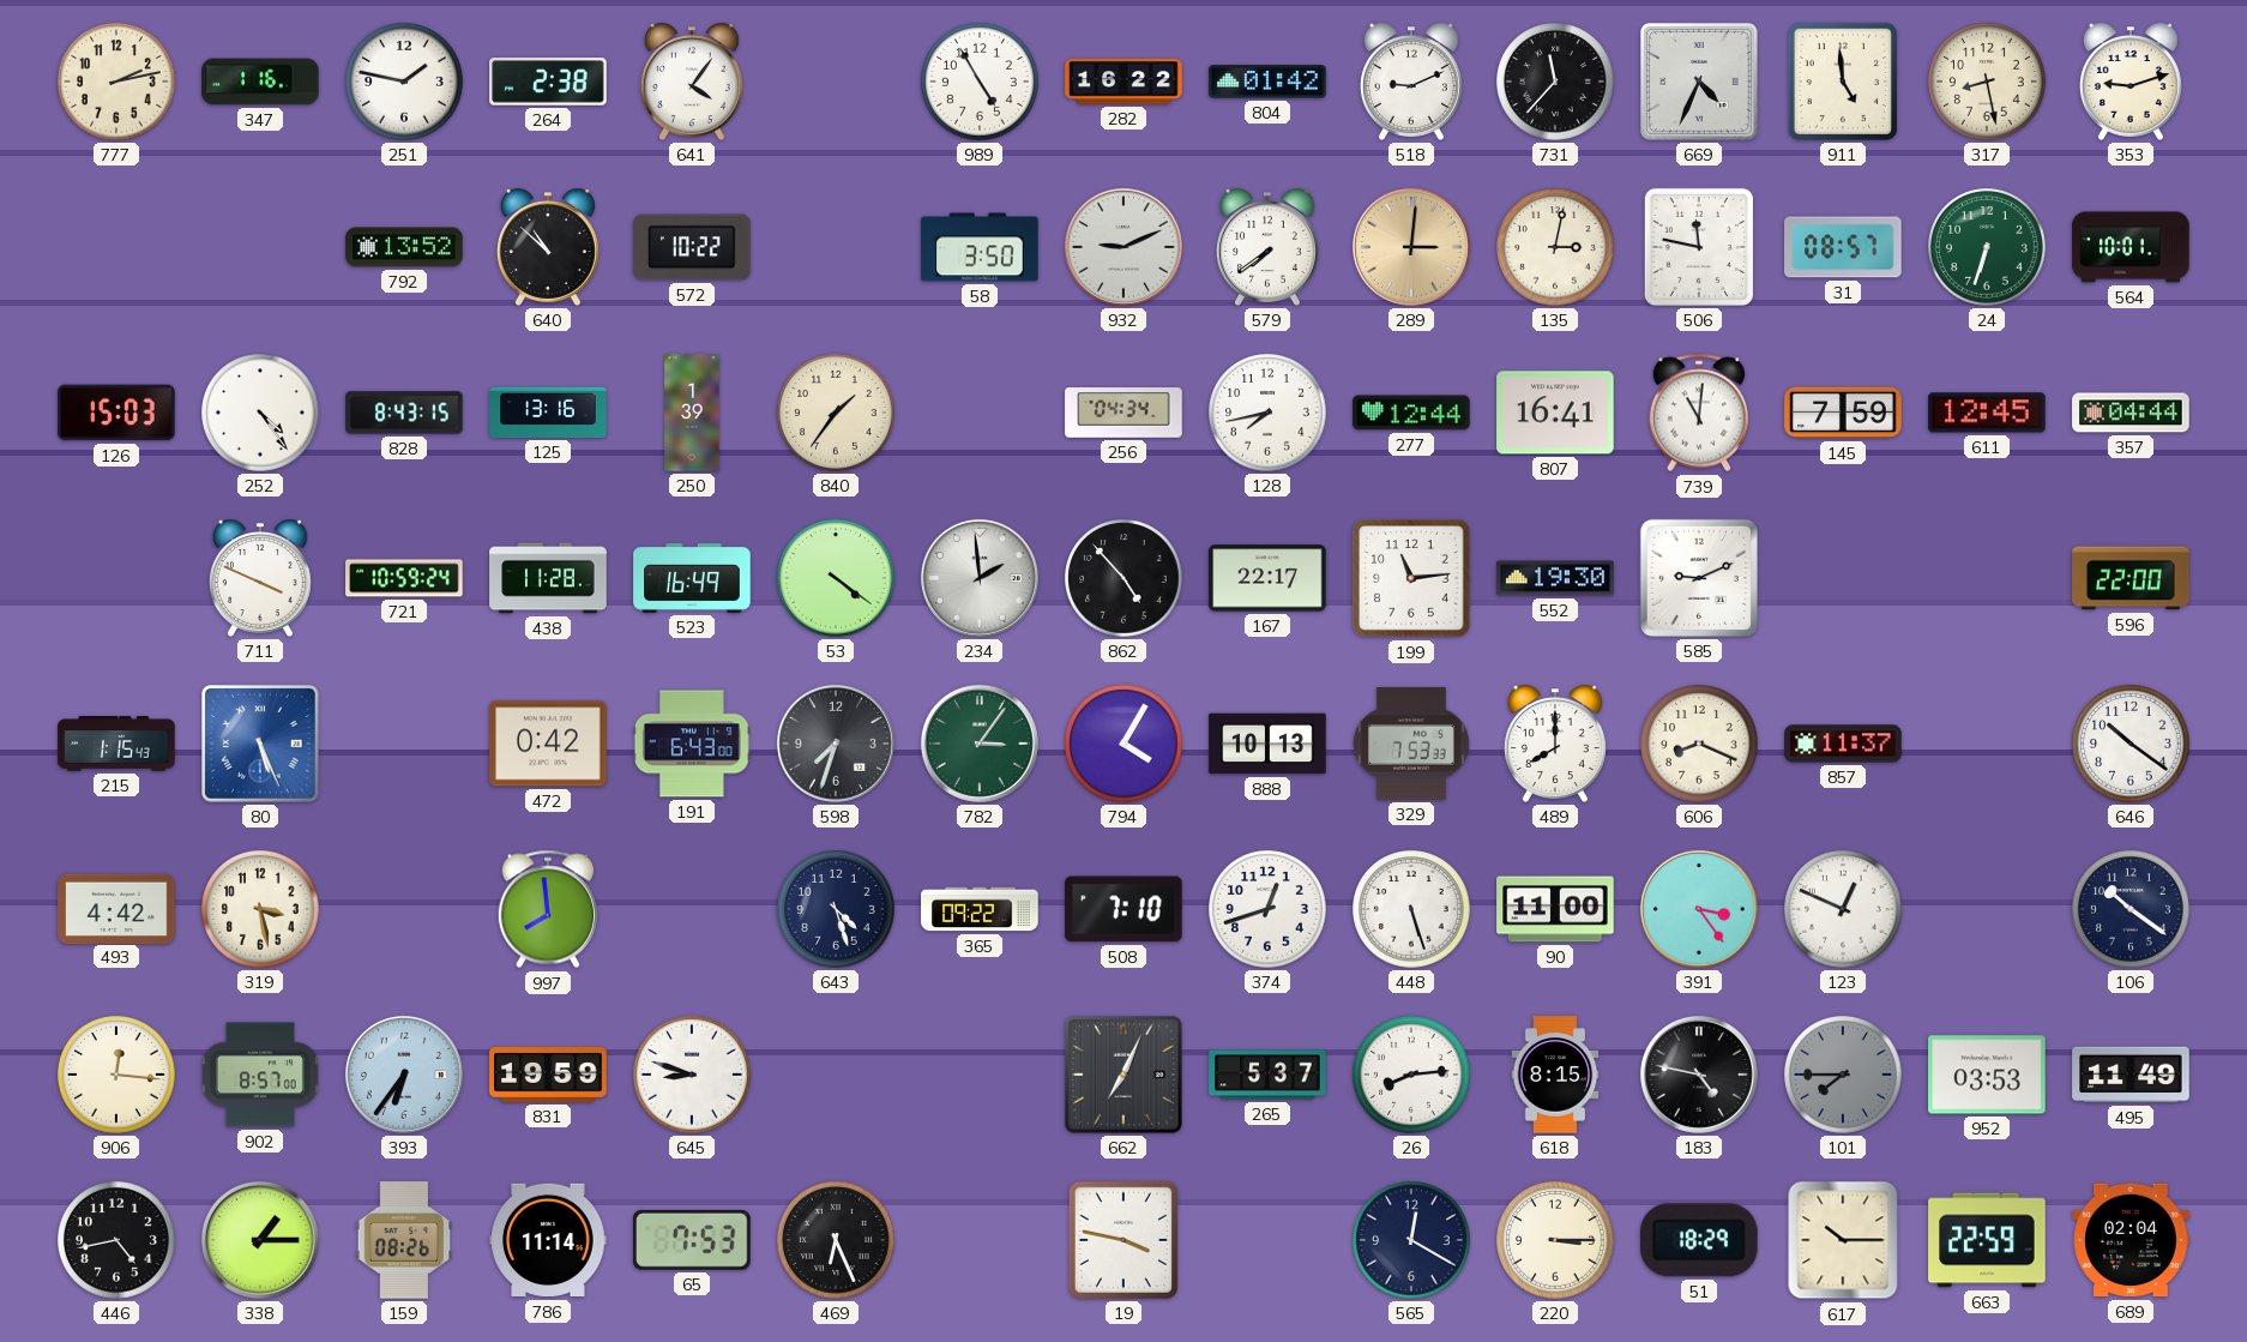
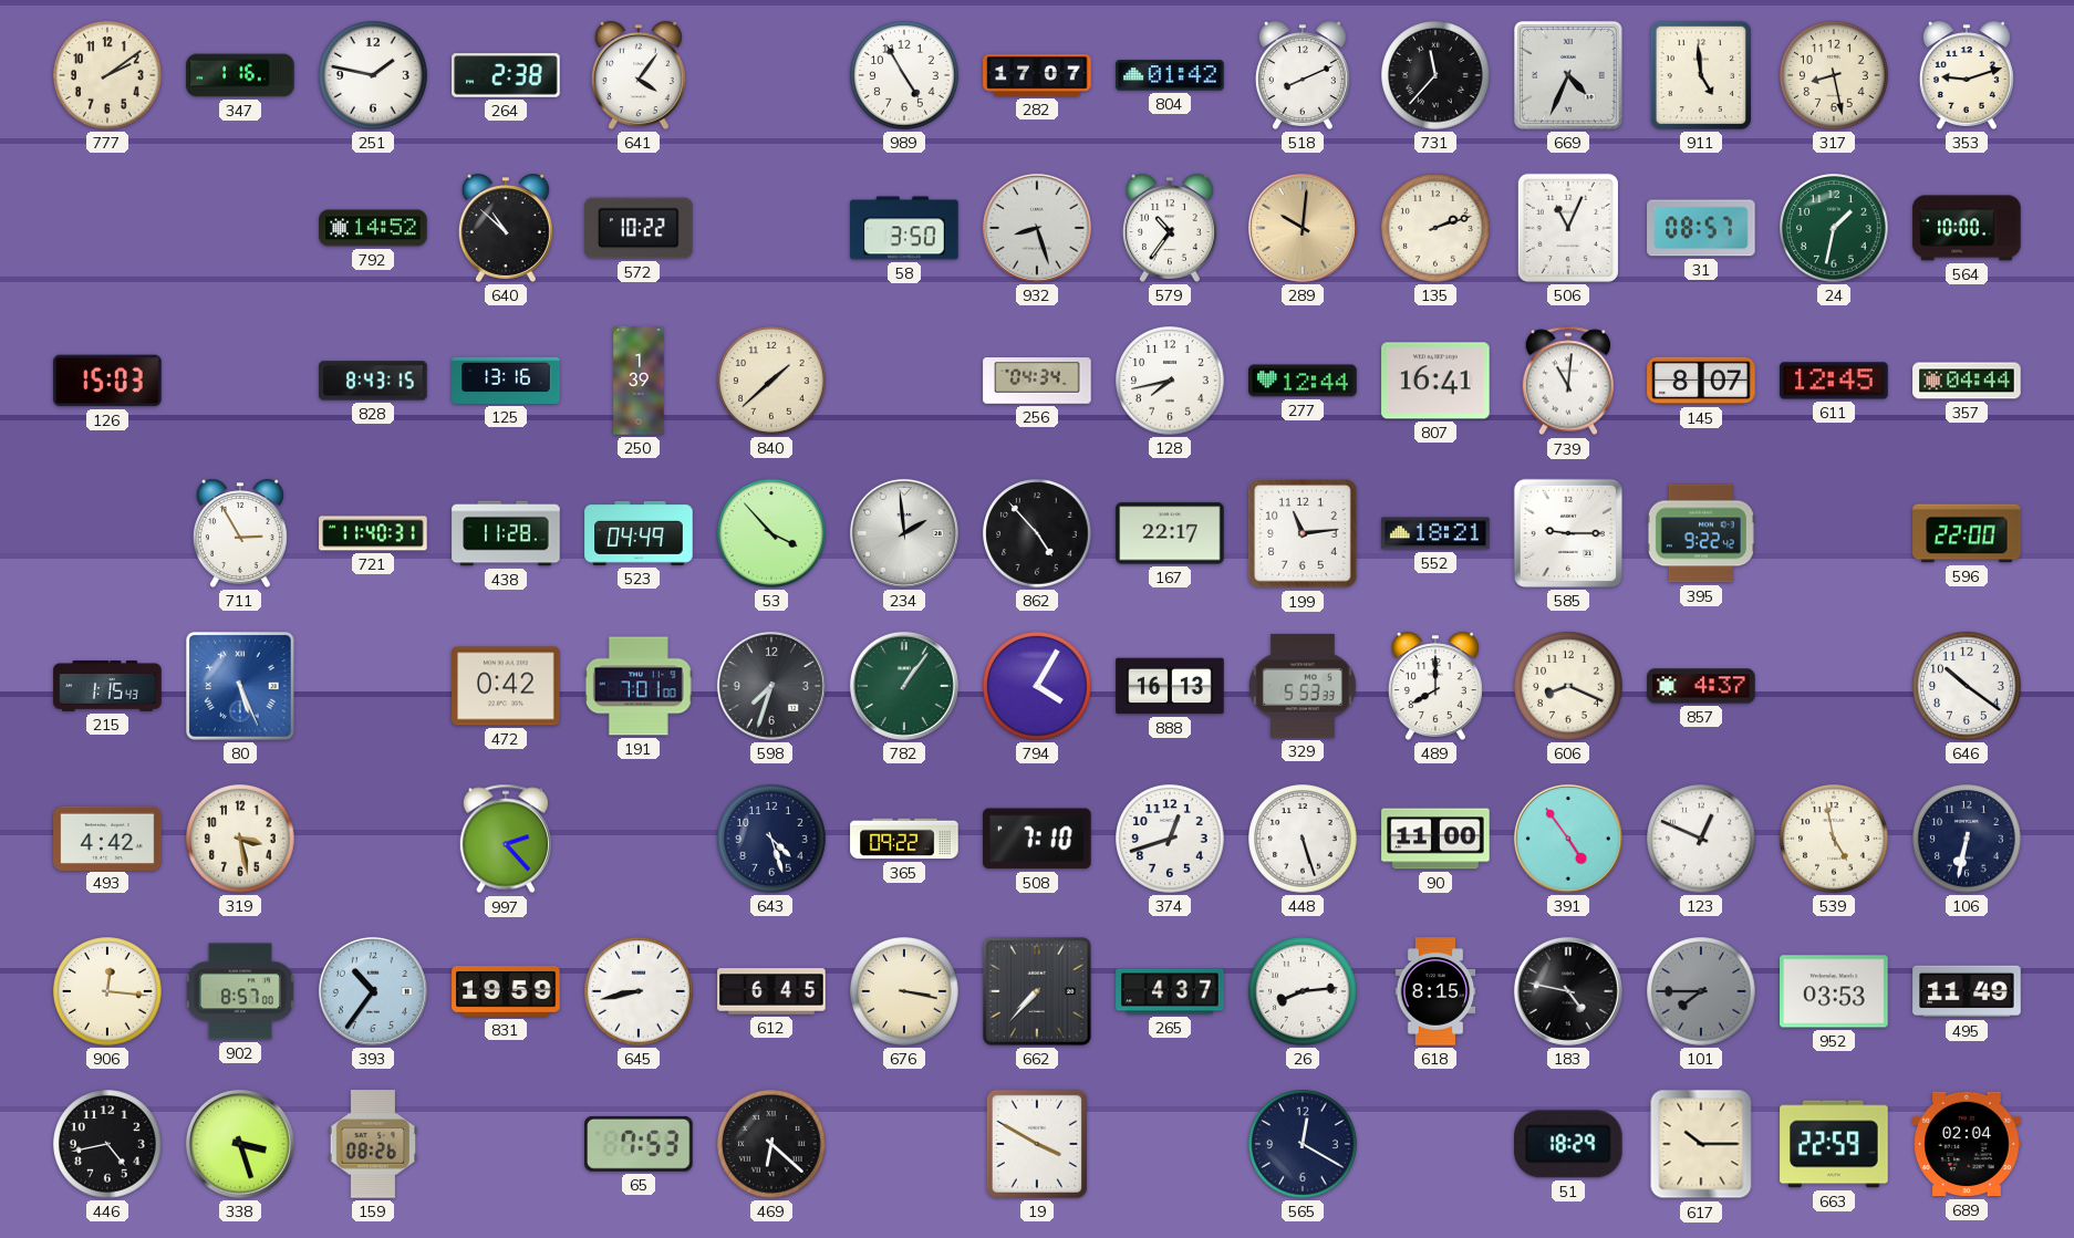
777: 2:13 -> 2:09 (107, 75)
282: 16:22 -> 17:07 (1037, 75)
518: 9:11 -> 8:11 (1303, 75)
792: 13:52 -> 14:52 (373, 228)
932: 9:11 -> 8:27 (1037, 228)
579: 7:39 -> 10:36 (1170, 228)
289: 3:01 -> 10:01 (1303, 228)
135: 3:02 -> 2:12 (1435, 228)
506: 11:47 -> 11:04 (1568, 228)
24: 6:33 -> 1:32 (1834, 228)
564: 10:01 -> 10:00 (1967, 228)
252: 4:24 -> none (260, 413)
840: 1:36 -> 1:38 (771, 381)
145: 7:59 -> 8:07 (1701, 381)
711: 3:49 -> 2:55 (240, 533)
721: 10:59 -> 11:40 (373, 533)
523: 16:49 -> 04:49 (639, 533)
53: 4:21 -> 3:53 (771, 533)
552: 19:30 -> 18:21 (1435, 533)
585: 9:11 -> 9:15 (1568, 533)
395: none -> 9:22 (1701, 533)
191: 6:43 -> 7:01 (639, 686)
782: 3:06 -> 1:06 (904, 686)
888: 10:13 -> 16:13 (1170, 686)
329: 7:53 -> 5:53 (1303, 686)
857: 11:37 -> 4:37 (1701, 686)
997: 7:59 -> 2:23 (505, 839)
391: 3:24 -> 4:54 (1568, 839)
539: none -> 4:58 (1834, 839)
106: 10:21 -> 6:32 (1967, 839)
393: 6:36 -> 10:36 (373, 991)
645: 8:48 -> 8:43 (639, 991)
612: none -> 6:45 (771, 991)
676: none -> 3:17 (904, 991)
662: 7:04 -> 7:37 (1038, 992)
265: 5:37 -> 4:37 (1170, 991)
338: 1:15 -> 3:27 (240, 1144)
786: 11:14 -> none (548, 1240)
469: 6:26 -> 6:22 (771, 1144)
19: 3:47 -> 3:50 (1037, 1144)
220: 3:15 -> none (1555, 1240)
